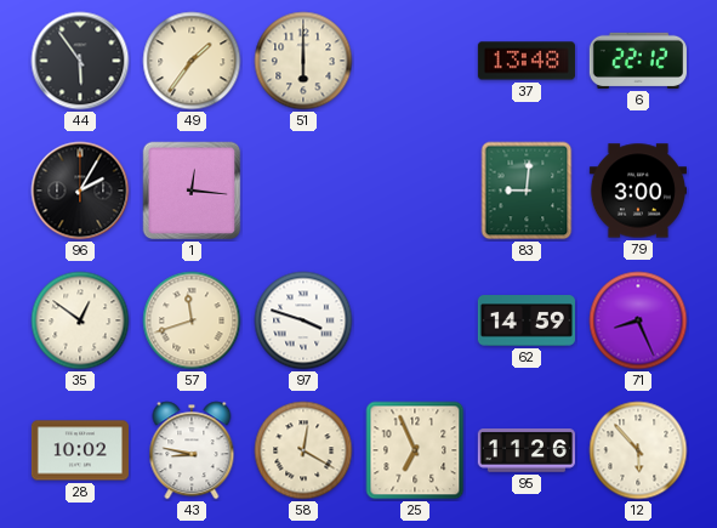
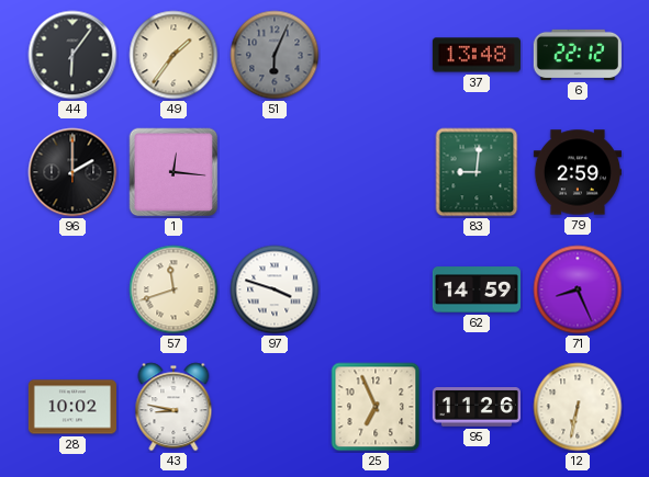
44: 5:54 -> 6:06 (72, 55)
51: 6:00 -> 6:04 (275, 55)
51 dial: cream -> grey (275, 55)
96: 2:05 -> 2:00 (72, 172)
79: 3:00 -> 2:59 (578, 172)
35: 12:51 -> none (80, 320)
58: 12:20 -> none (303, 450)
12: 5:53 -> 6:32 (578, 407)
